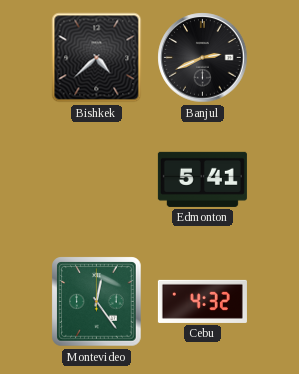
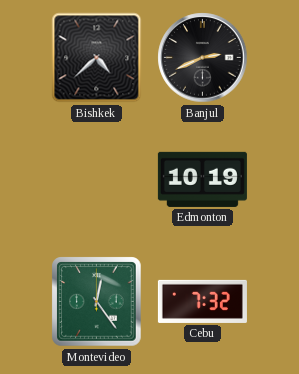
Edmonton: 5:41 -> 10:19 (202, 179)
Cebu: 4:32 -> 7:32 (202, 301)
